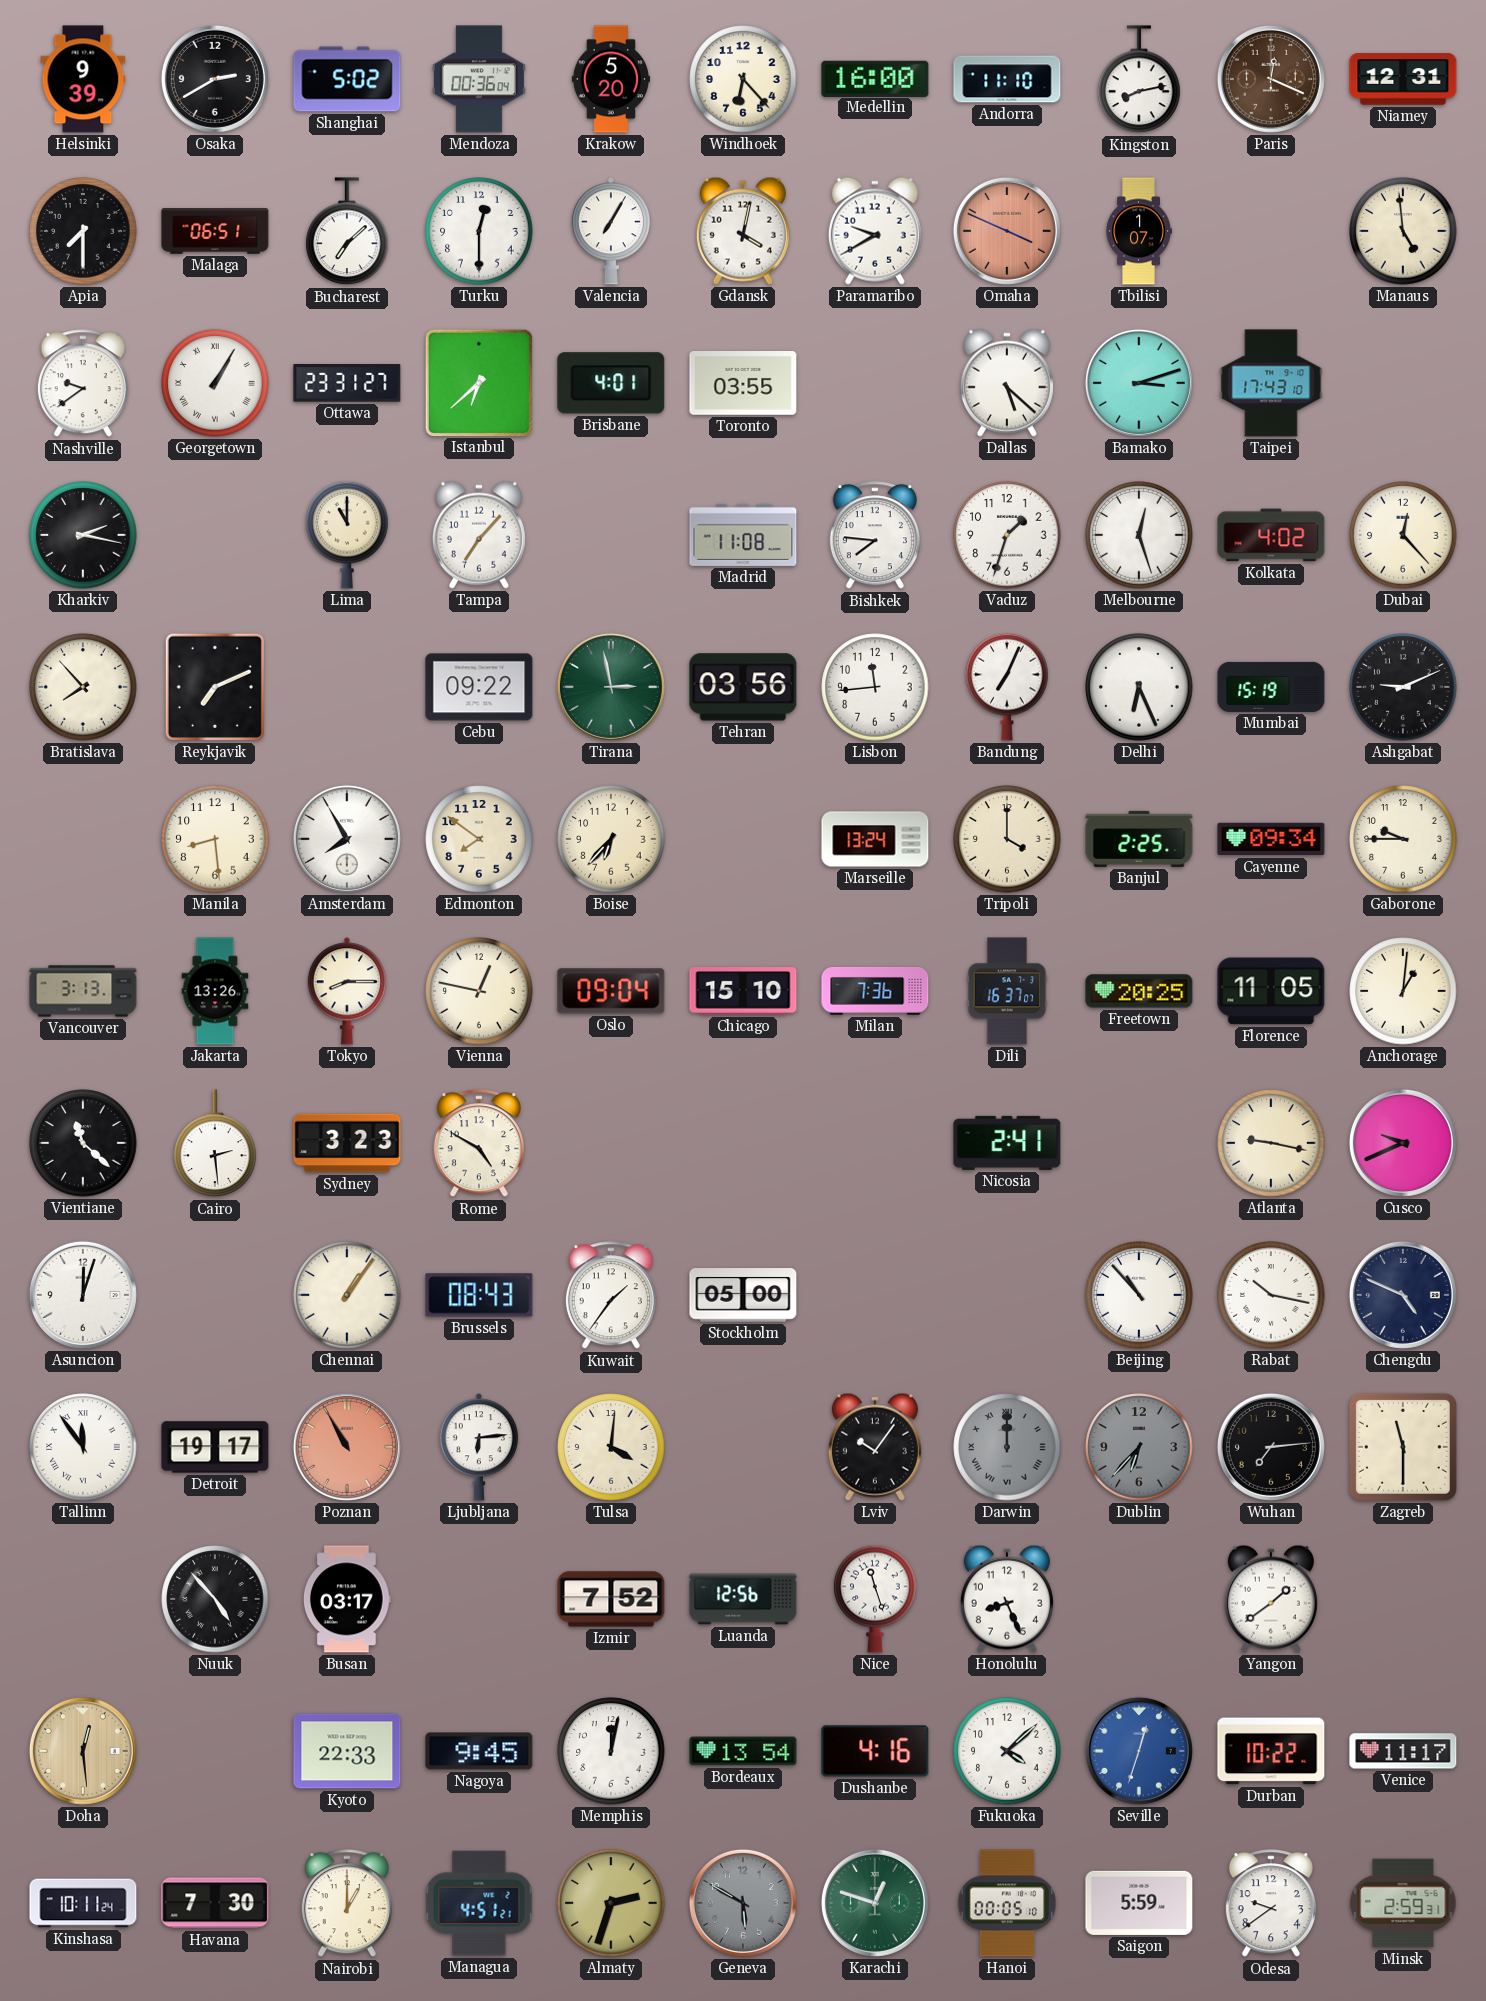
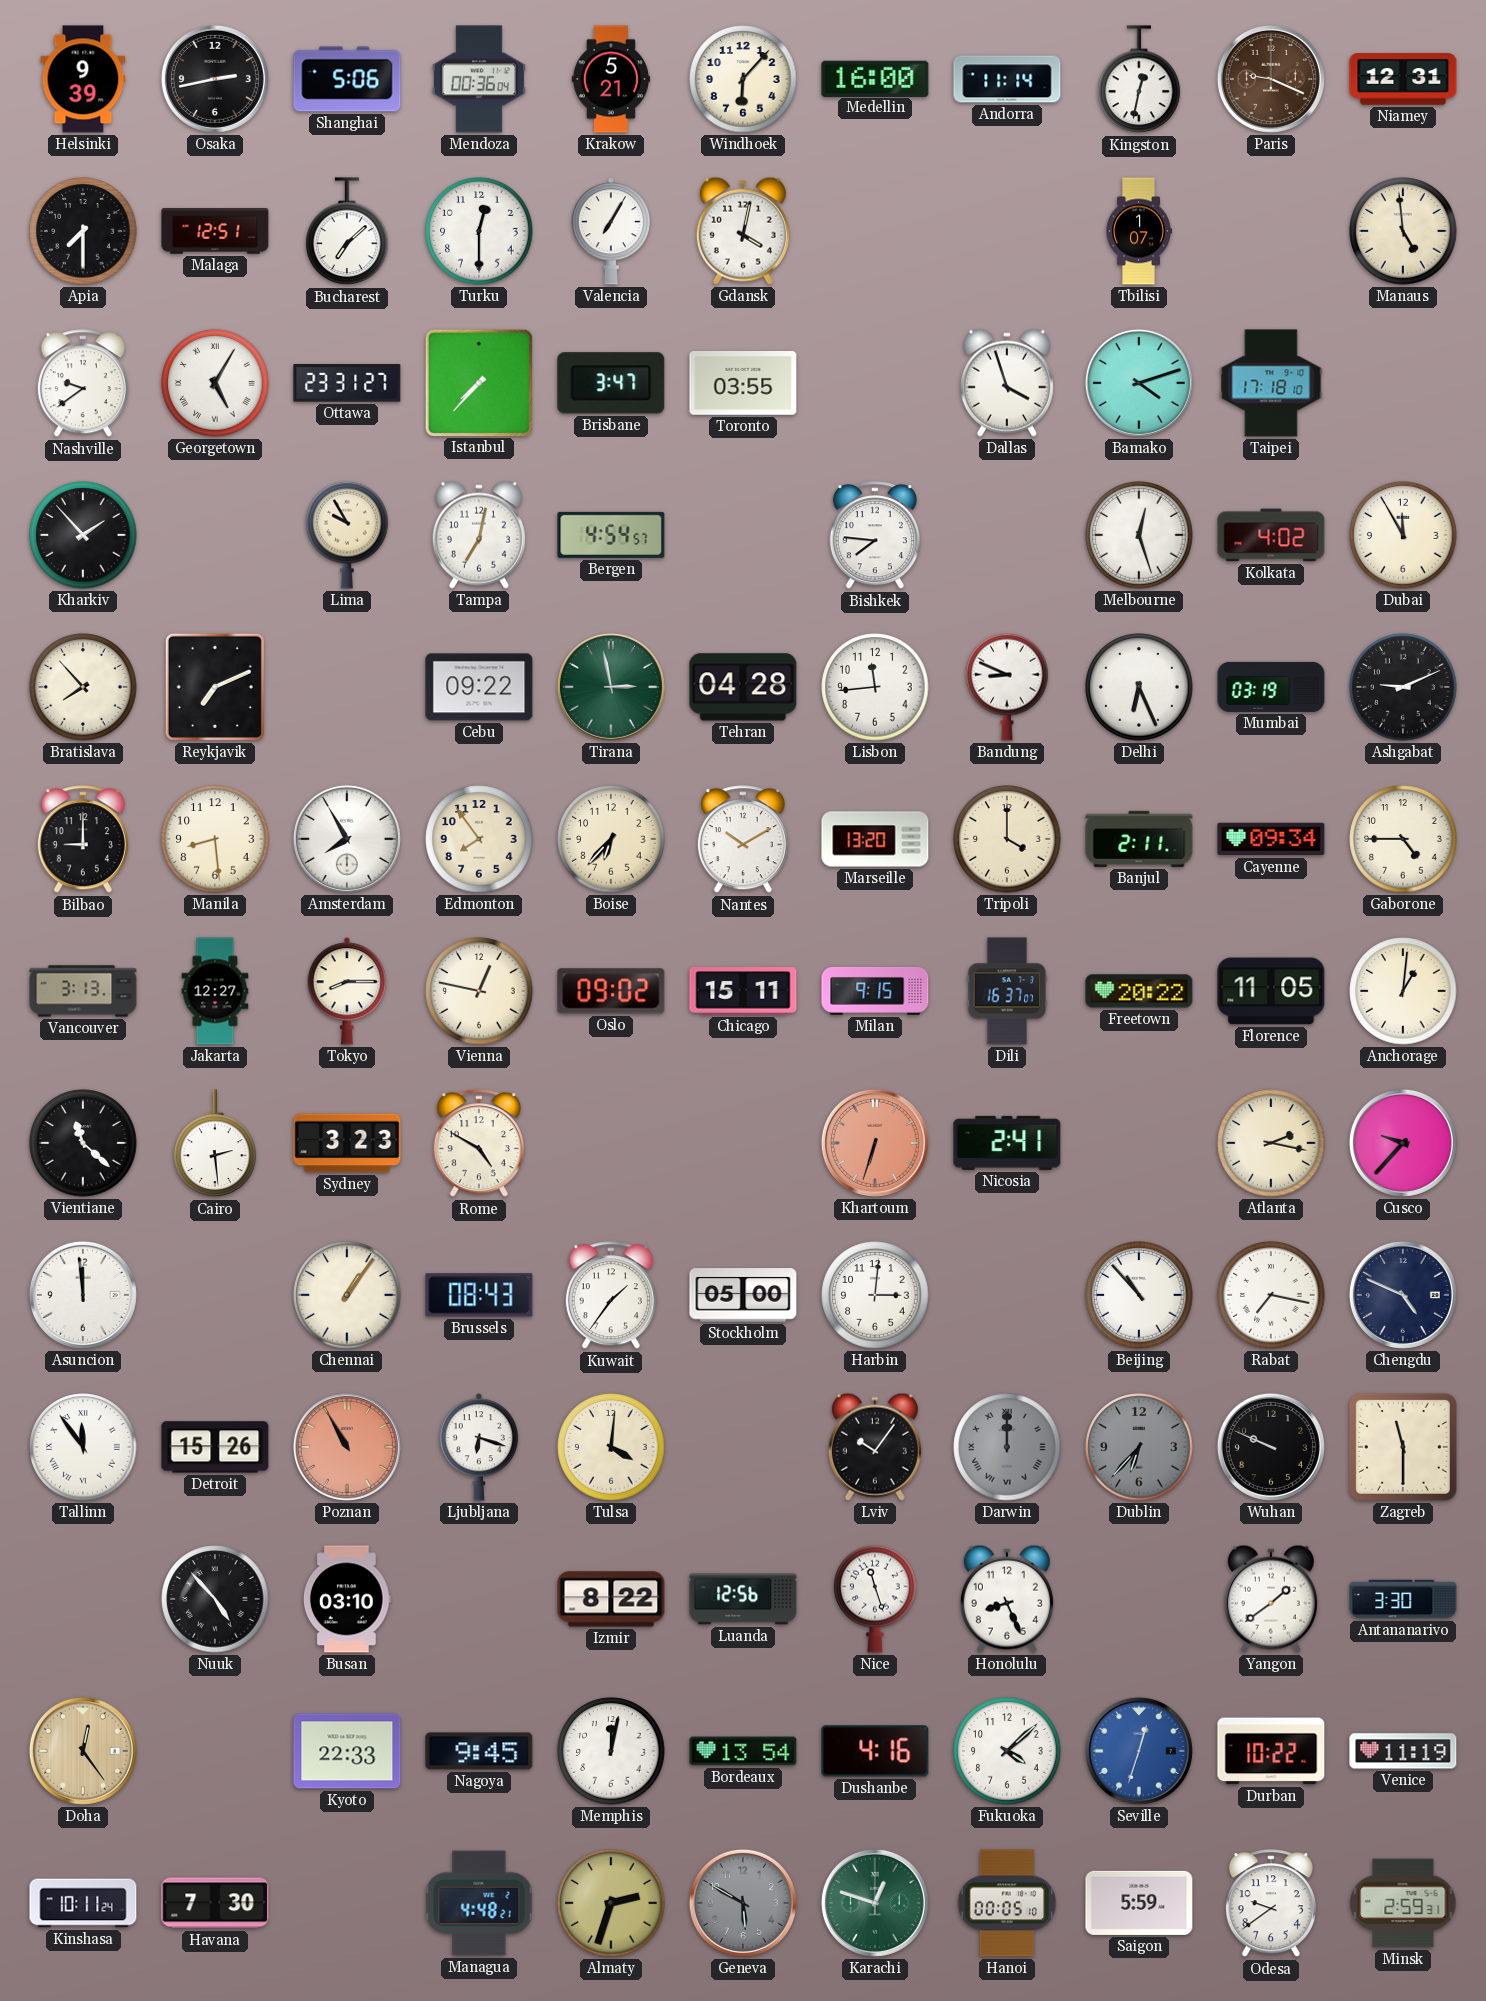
Osaka: 2:40 -> 2:43 (215, 79)
Shanghai: 5:02 -> 5:06 (347, 79)
Krakow: 5:20 -> 5:21 (610, 79)
Windhoek: 6:23 -> 6:07 (743, 79)
Andorra: 11:10 -> 11:14 (1007, 79)
Kingston: 8:13 -> 12:32 (1139, 80)
Paris: 12:19 -> 9:19 (1271, 79)
Malaga: 06:51 -> 12:51 (215, 231)
Paramaribo: 9:40 -> none (875, 231)
Omaha: 3:49 -> none (1007, 231)
Georgetown: 1:05 -> 5:05 (215, 383)
Istanbul: 6:38 -> 7:37 (478, 382)
Brisbane: 4:01 -> 3:47 (611, 383)
Dallas: 5:22 -> 3:57 (1007, 383)
Bamako: 3:12 -> 4:12 (1139, 383)
Taipei: 17:43 -> 17:18 (1271, 383)
Kharkiv: 2:17 -> 1:53 (83, 535)
Lima: 11:00 -> 9:55 (347, 535)
Tampa: 7:07 -> 7:02 (479, 535)
Bergen: none -> 4:54 (611, 535)
Madrid: 11:08 -> none (743, 535)
Vaduz: 1:33 -> none (1007, 535)
Dubai: 12:23 -> 11:55 (1403, 535)
Tehran: 03:56 -> 04:28 (743, 687)
Bandung: 7:04 -> 8:49 (1007, 687)
Mumbai: 15:19 -> 03:19 (1271, 687)
Bilbao: none -> 9:00 (83, 840)
Edmonton: 7:51 -> 7:54 (479, 839)
Nantes: none -> 10:10 (743, 840)
Marseille: 13:24 -> 13:20 (875, 839)
Banjul: 2:25 -> 2:11 (1139, 839)
Gaborone: 9:45 -> 4:45 (1403, 839)
Jakarta: 13:26 -> 12:27 (215, 991)
Oslo: 09:04 -> 09:02 (611, 991)
Chicago: 15:10 -> 15:11 (743, 991)
Milan: 7:36 -> 9:15 (875, 991)
Freetown: 20:25 -> 20:22 (1139, 991)
Khartoum: none -> 6:33 (875, 1143)
Atlanta: 9:17 -> 2:17 (1271, 1143)
Cusco: 9:41 -> 9:37 (1403, 1143)
Asuncion: 12:03 -> 11:59 (83, 1295)
Harbin: none -> 3:01 (875, 1295)
Rabat: 10:17 -> 7:17 (1271, 1295)
Detroit: 19:17 -> 15:26 (215, 1447)
Ljubljana: 6:14 -> 6:18 (479, 1447)
Wuhan: 7:14 -> 9:49 (1271, 1447)
Busan: 03:17 -> 03:10 (347, 1599)
Izmir: 7:52 -> 8:22 (611, 1599)
Antananarivo: none -> 3:30 (1403, 1599)
Doha: 12:29 -> 12:24 (83, 1751)
Venice: 11:17 -> 11:19 (1403, 1751)
Nairobi: 1:00 -> none (347, 1904)
Managua: 4:51 -> 4:48 (479, 1903)
